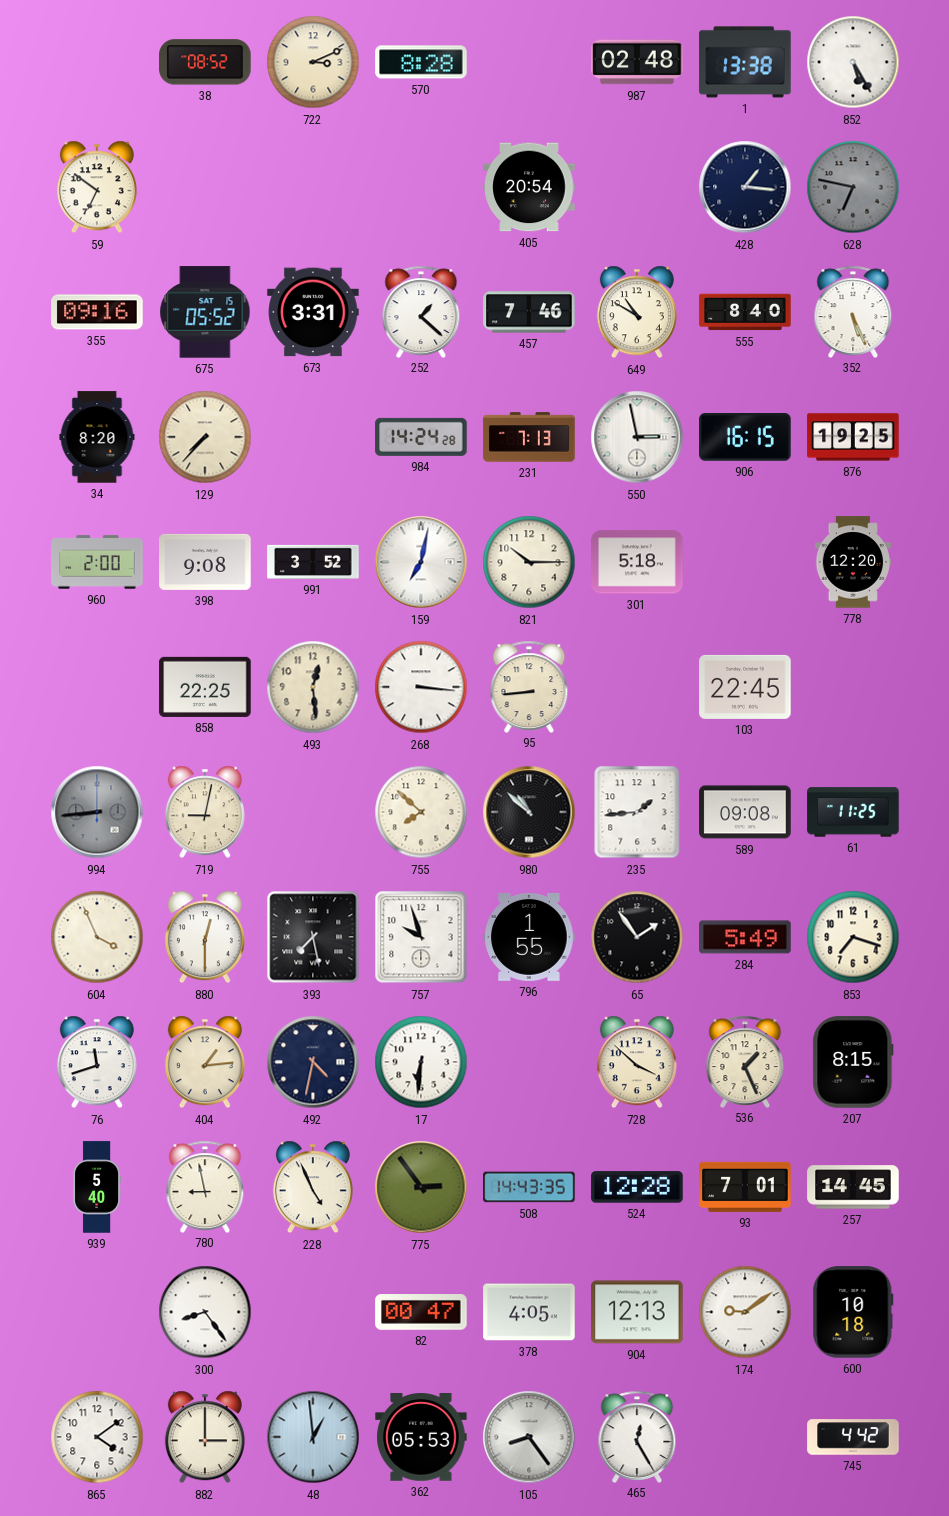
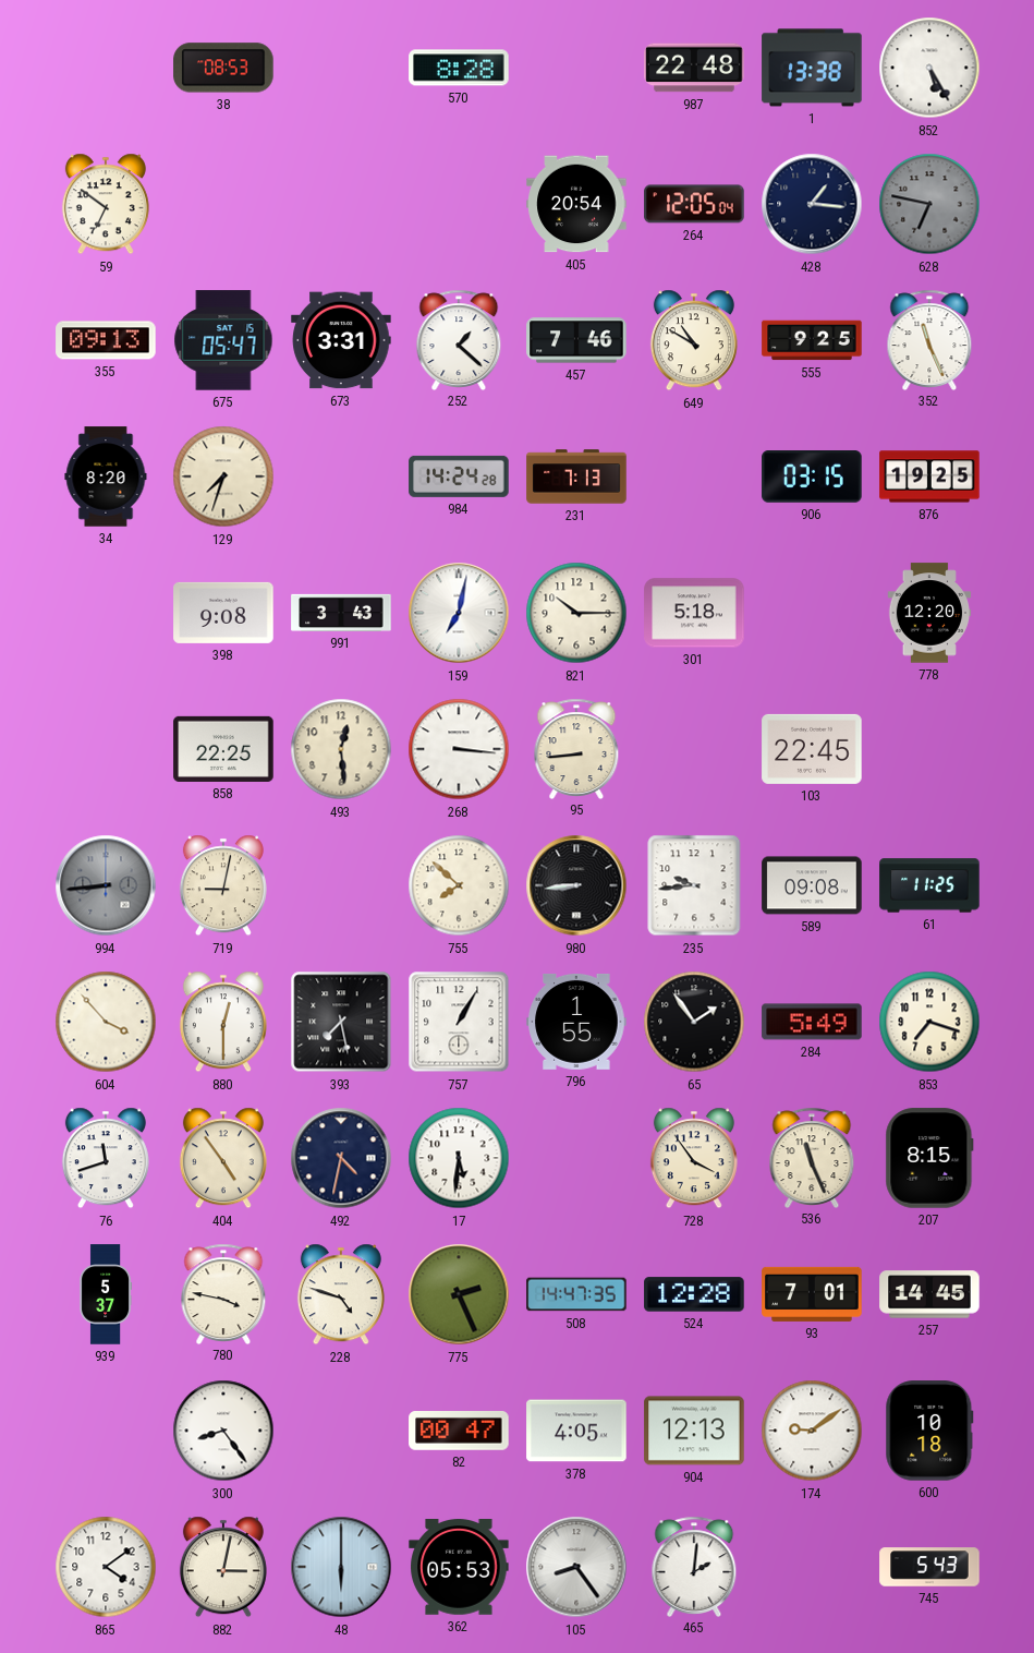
38: 08:52 -> 08:53 (223, 68)
722: 3:11 -> none (313, 62)
987: 02:48 -> 22:48 (694, 68)
264: none -> 12:05 (694, 204)
355: 09:16 -> 09:13 (106, 340)
675: 05:52 -> 05:47 (223, 340)
555: 8:40 -> 9:25 (812, 340)
352: 5:26 -> 11:26 (929, 339)
129: 7:37 -> 7:33 (223, 476)
550: 2:58 -> none (637, 437)
906: 16:15 -> 03:15 (812, 478)
960: 2:00 -> none (97, 562)
991: 3:52 -> 3:43 (341, 613)
980: 10:52 -> 8:44 (576, 885)
235: 1:44 -> 9:44 (694, 885)
604: 3:56 -> 3:53 (106, 1022)
757: 9:57 -> 1:05 (459, 1022)
404: 1:14 -> 4:54 (223, 1158)
17: 6:31 -> 5:31 (459, 1158)
728: 3:52 -> 3:54 (694, 1158)
536: 1:26 -> 11:26 (812, 1157)
939: 5:40 -> 5:37 (105, 1294)
780: 8:58 -> 3:47 (223, 1293)
228: 4:56 -> 4:48 (341, 1294)
775: 2:54 -> 2:26 (459, 1294)
508: 14:43 -> 14:47 (576, 1294)
882: 3:00 -> 3:02 (223, 1567)
48: 12:59 -> 6:00 (341, 1567)
465: 12:25 -> 2:01 (694, 1566)
745: 4:42 -> 5:43 (929, 1567)
